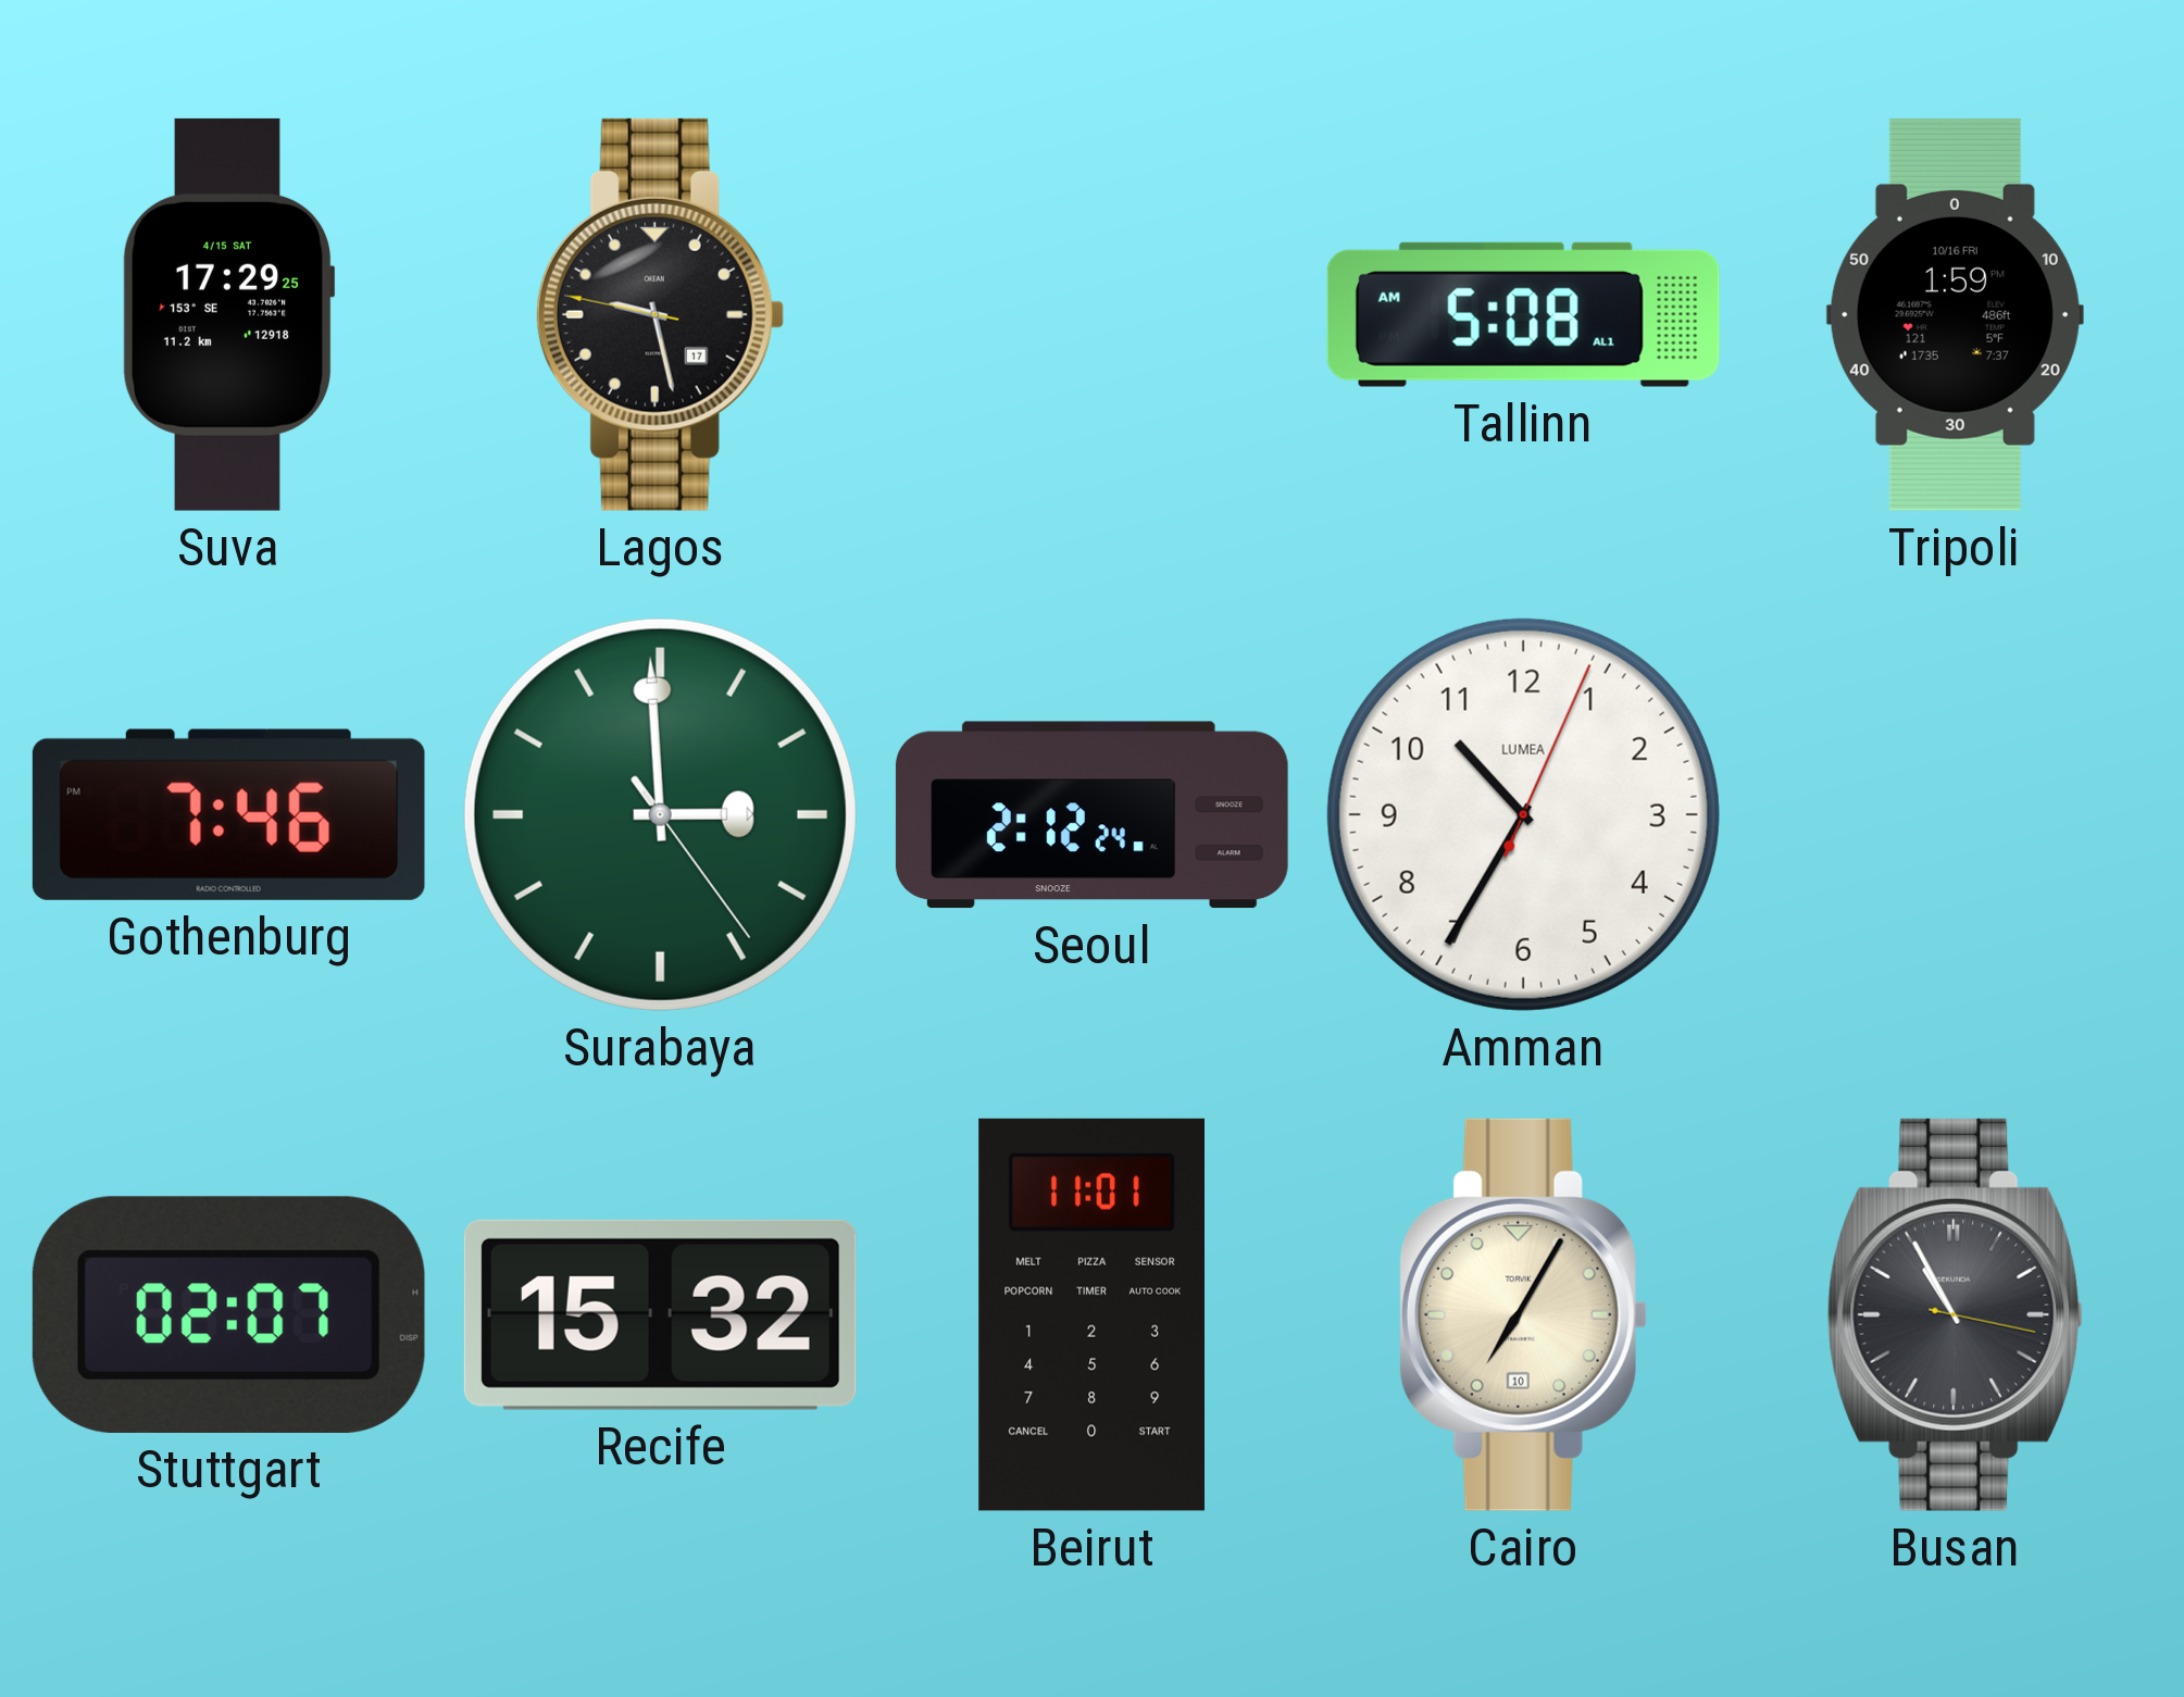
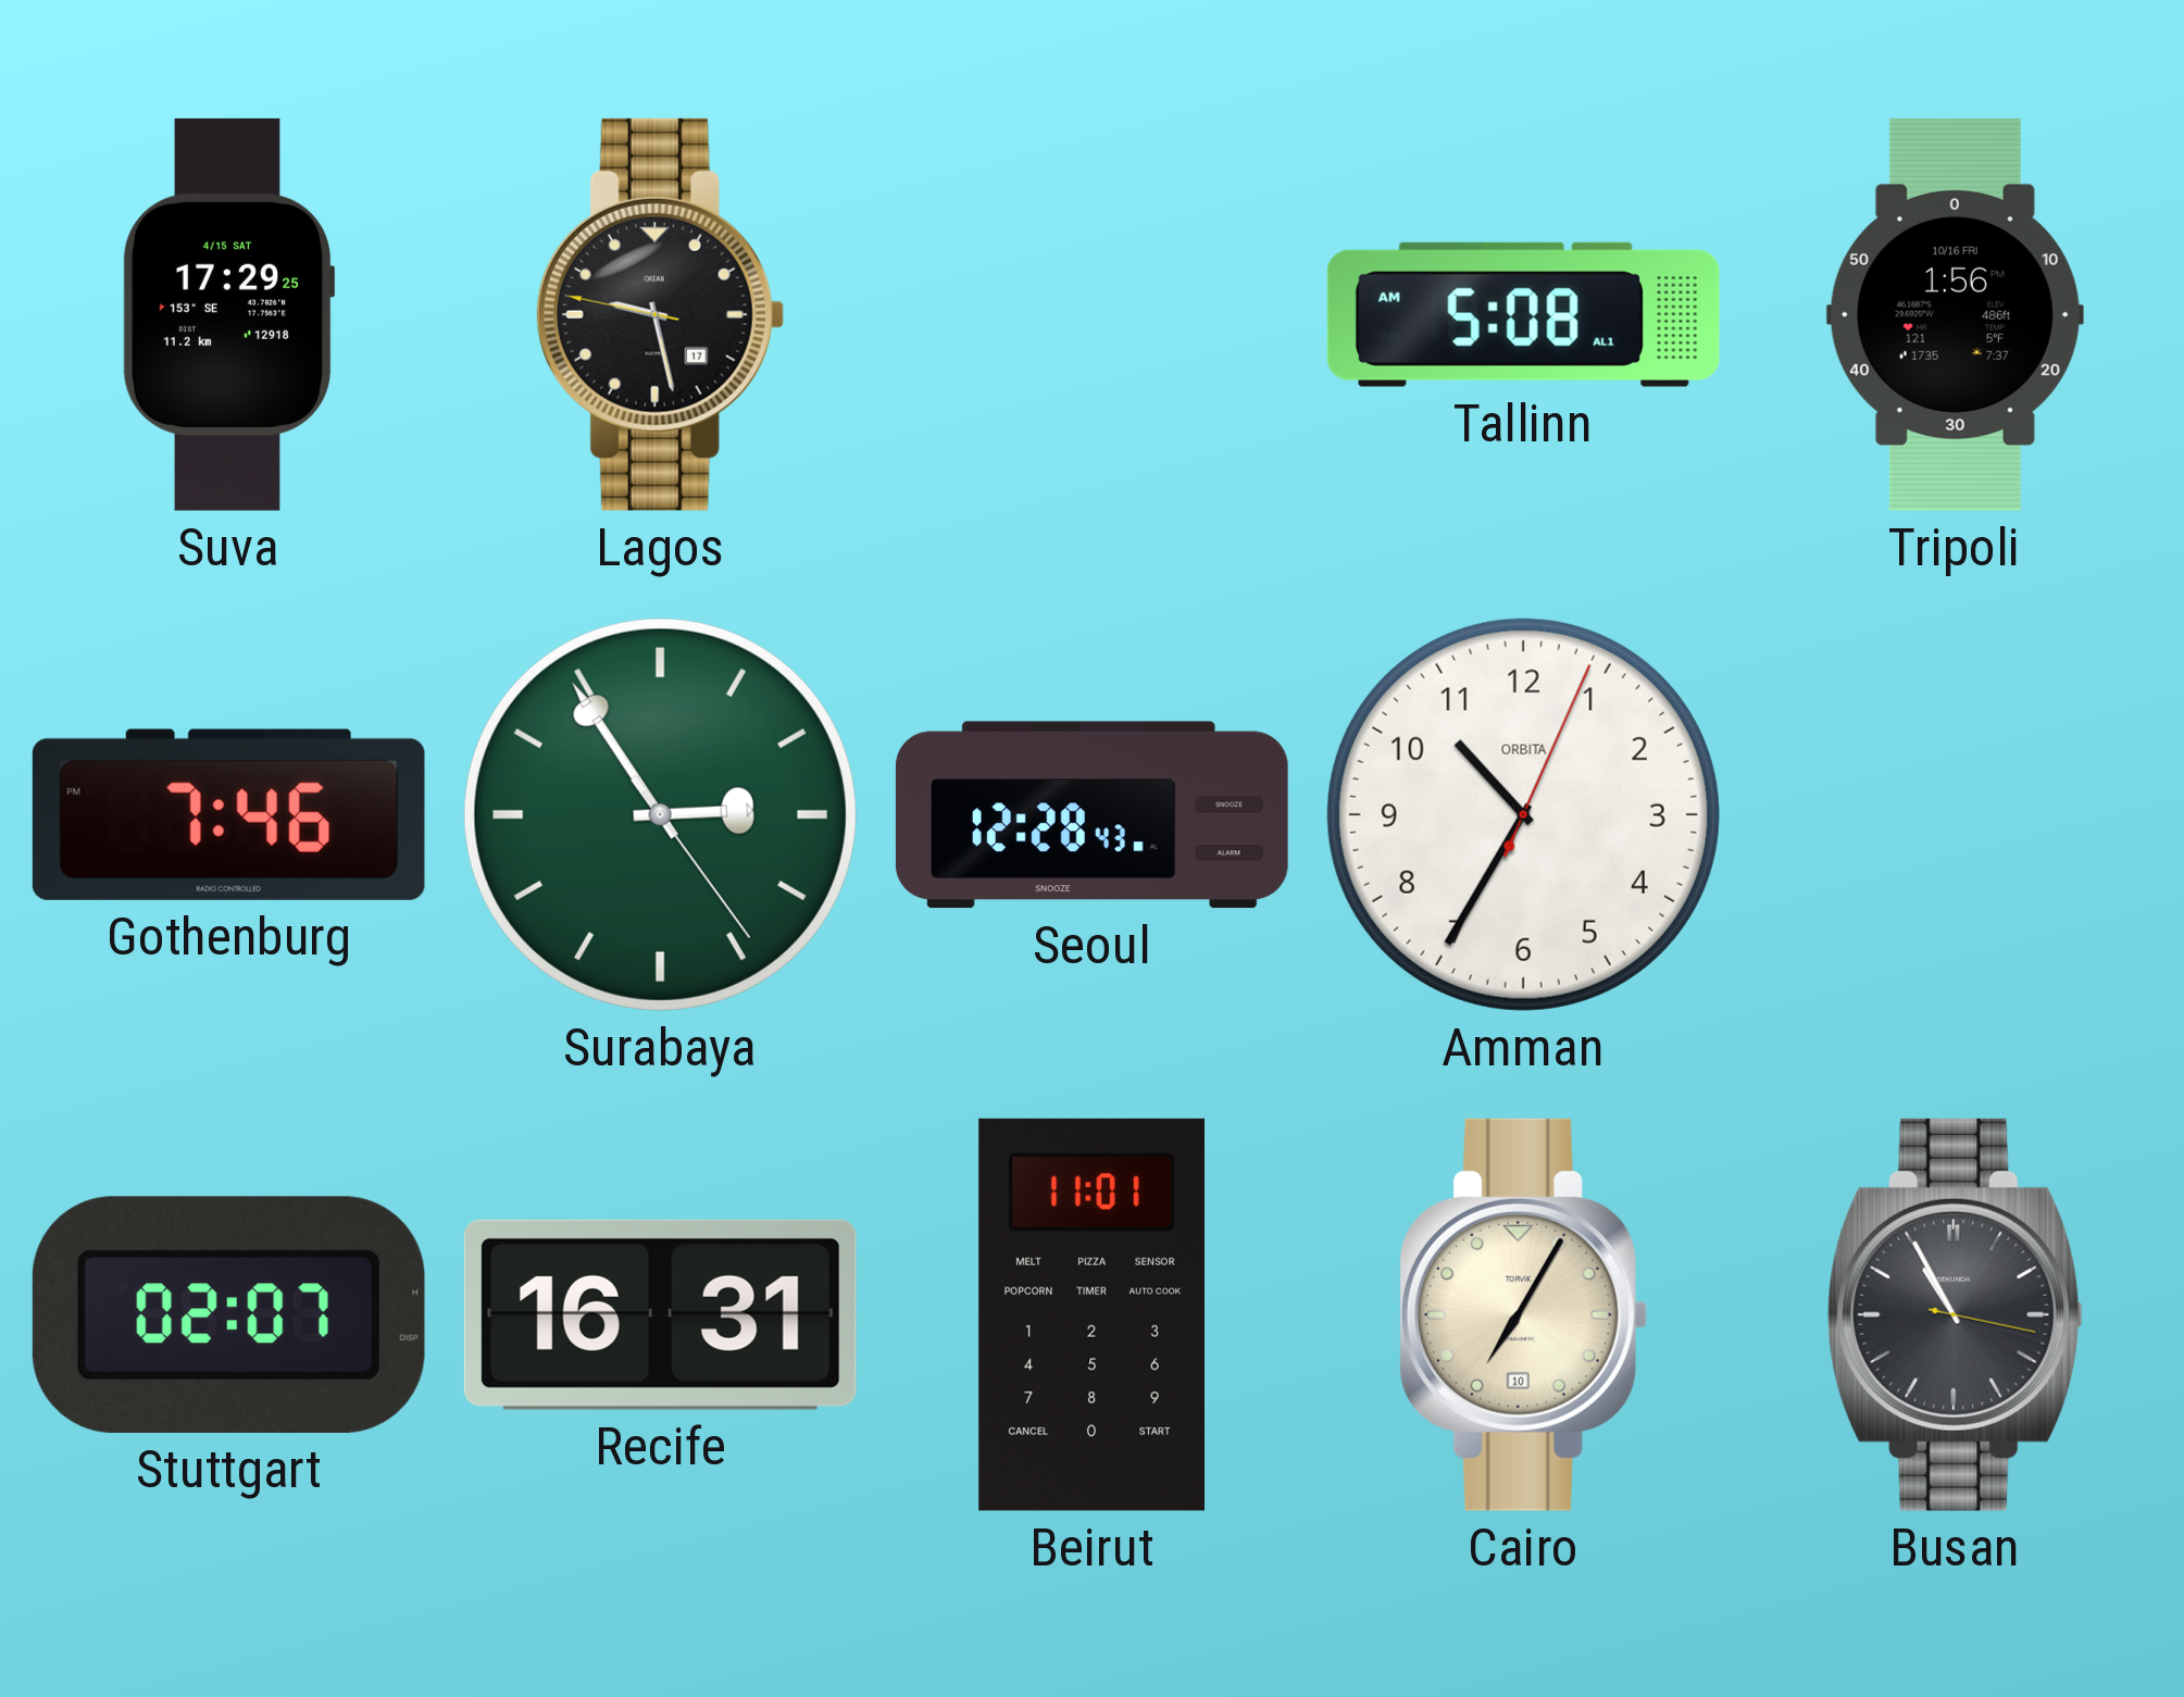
Tripoli: 1:59 -> 1:56 (1955, 314)
Surabaya: 2:59 -> 2:54 (660, 814)
Seoul: 2:12 -> 12:28 (1091, 815)
Amman brand: LUMEA -> ORBITA (1523, 814)
Recife: 15:32 -> 16:31 (660, 1314)
